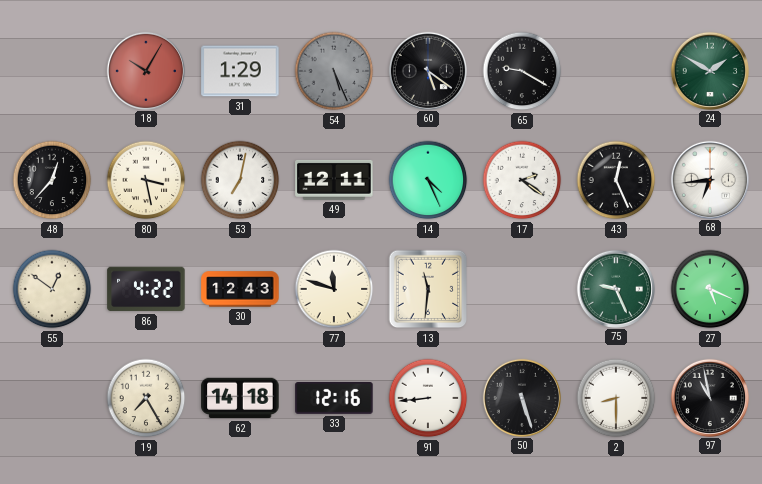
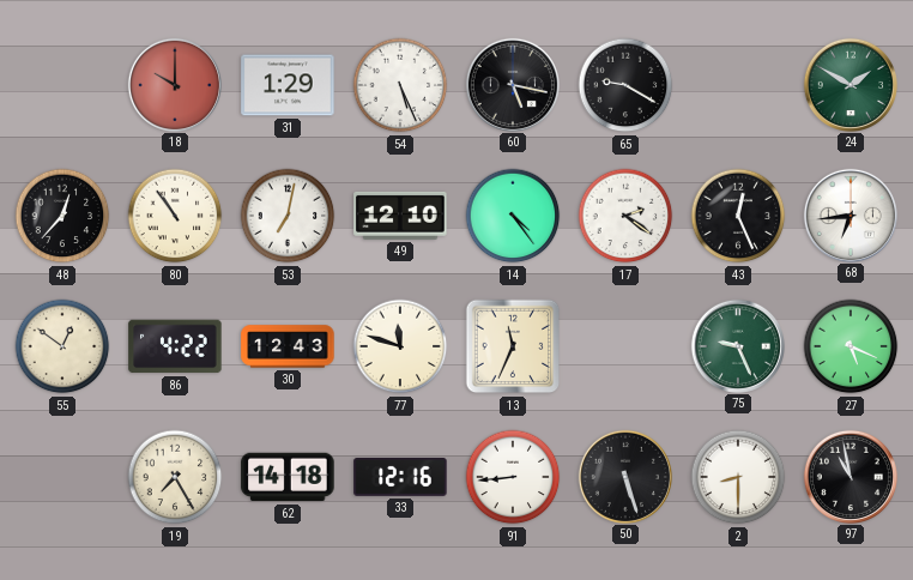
18: 10:05 -> 10:00 (174, 84)
54 dial: grey -> white (400, 85)
60: 5:21 -> 5:17 (512, 84)
80: 3:28 -> 10:54 (175, 216)
49: 12:11 -> 12:10 (400, 216)
14: 4:26 -> 4:24 (513, 216)
13: 11:31 -> 11:34 (513, 346)
